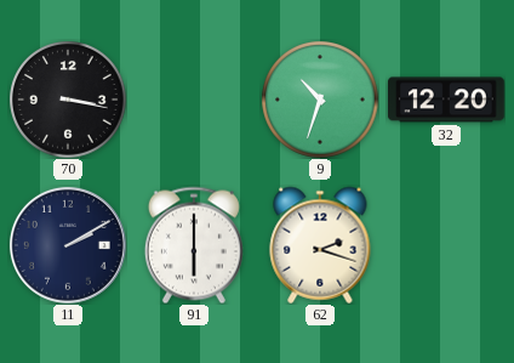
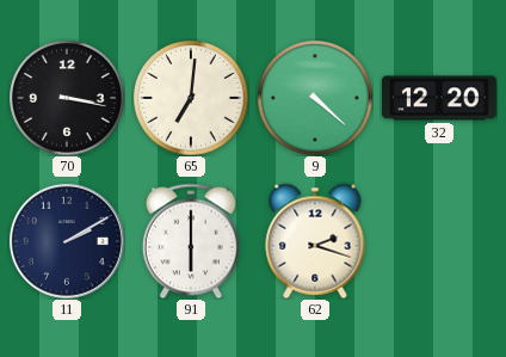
65: none -> 7:01 (191, 98)
9: 10:33 -> 4:22 (315, 98)
